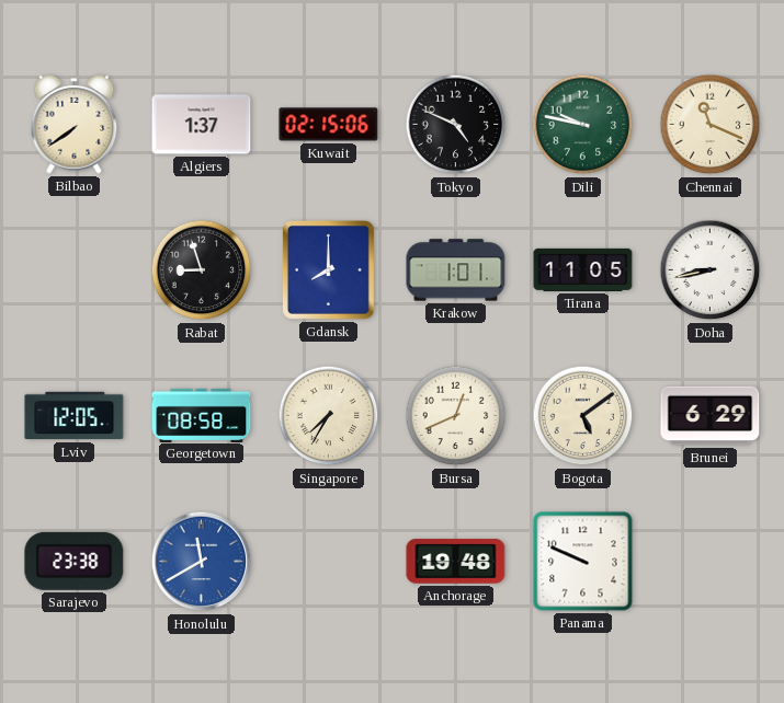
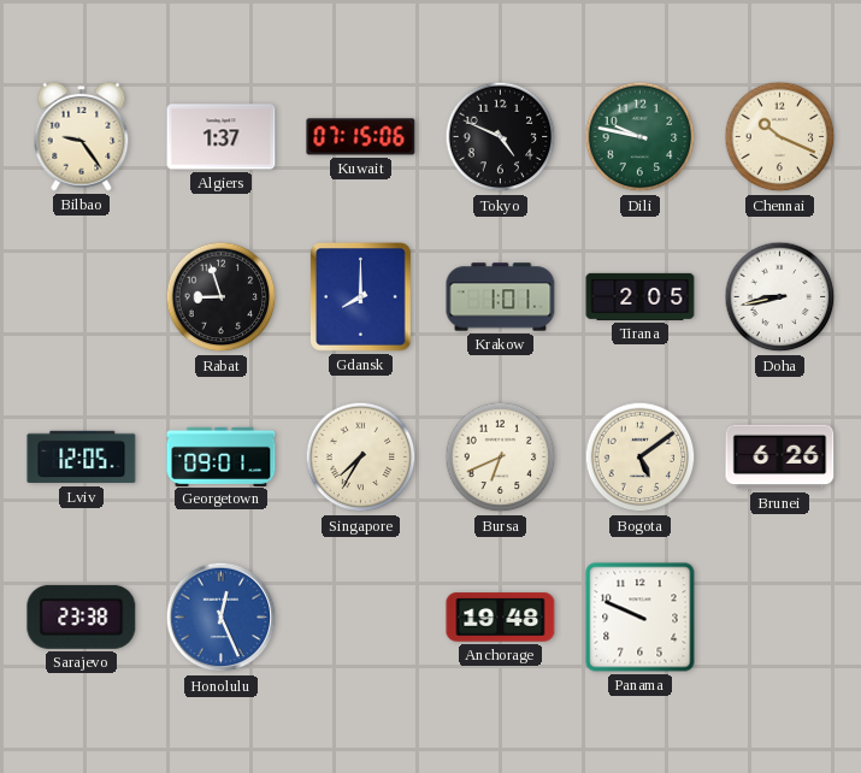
Bilbao: 7:39 -> 9:24 (82, 136)
Kuwait: 02:15 -> 07:15 (361, 137)
Chennai: 11:19 -> 10:19 (780, 137)
Tirana: 11:05 -> 2:05 (641, 296)
Georgetown: 08:58 -> 09:01 (222, 456)
Bursa: 12:41 -> 6:41 (501, 458)
Brunei: 6:29 -> 6:26 (780, 458)
Honolulu: 11:40 -> 12:26 (222, 618)
